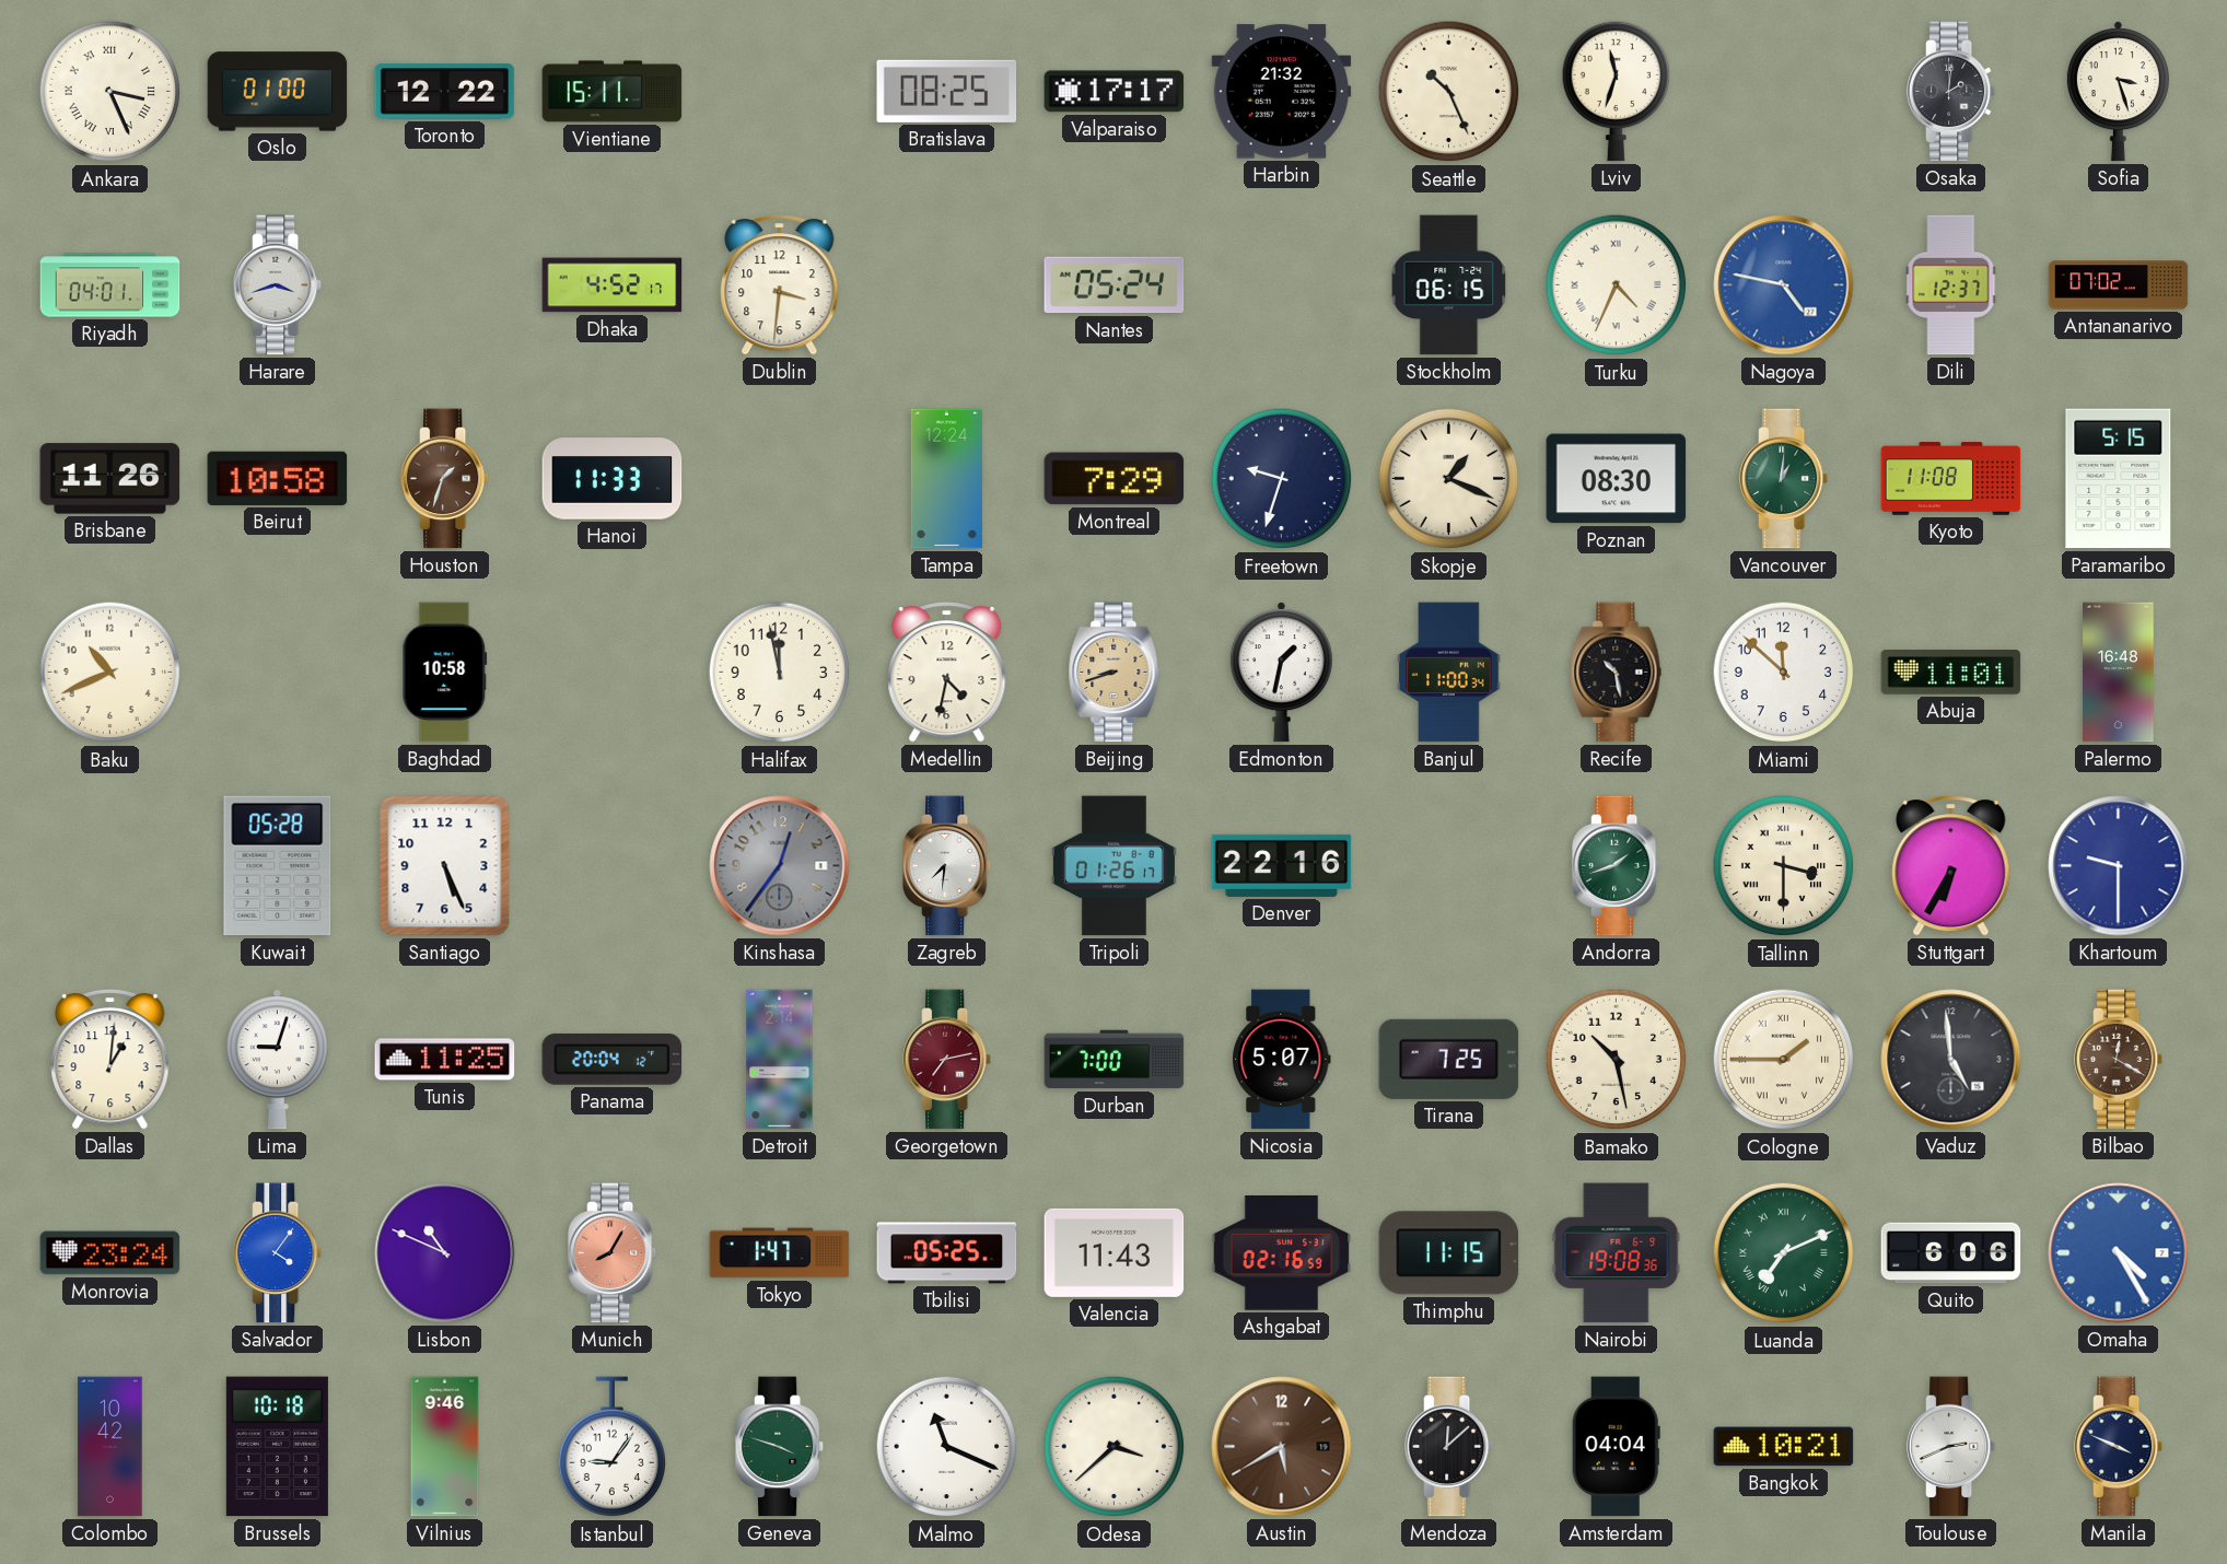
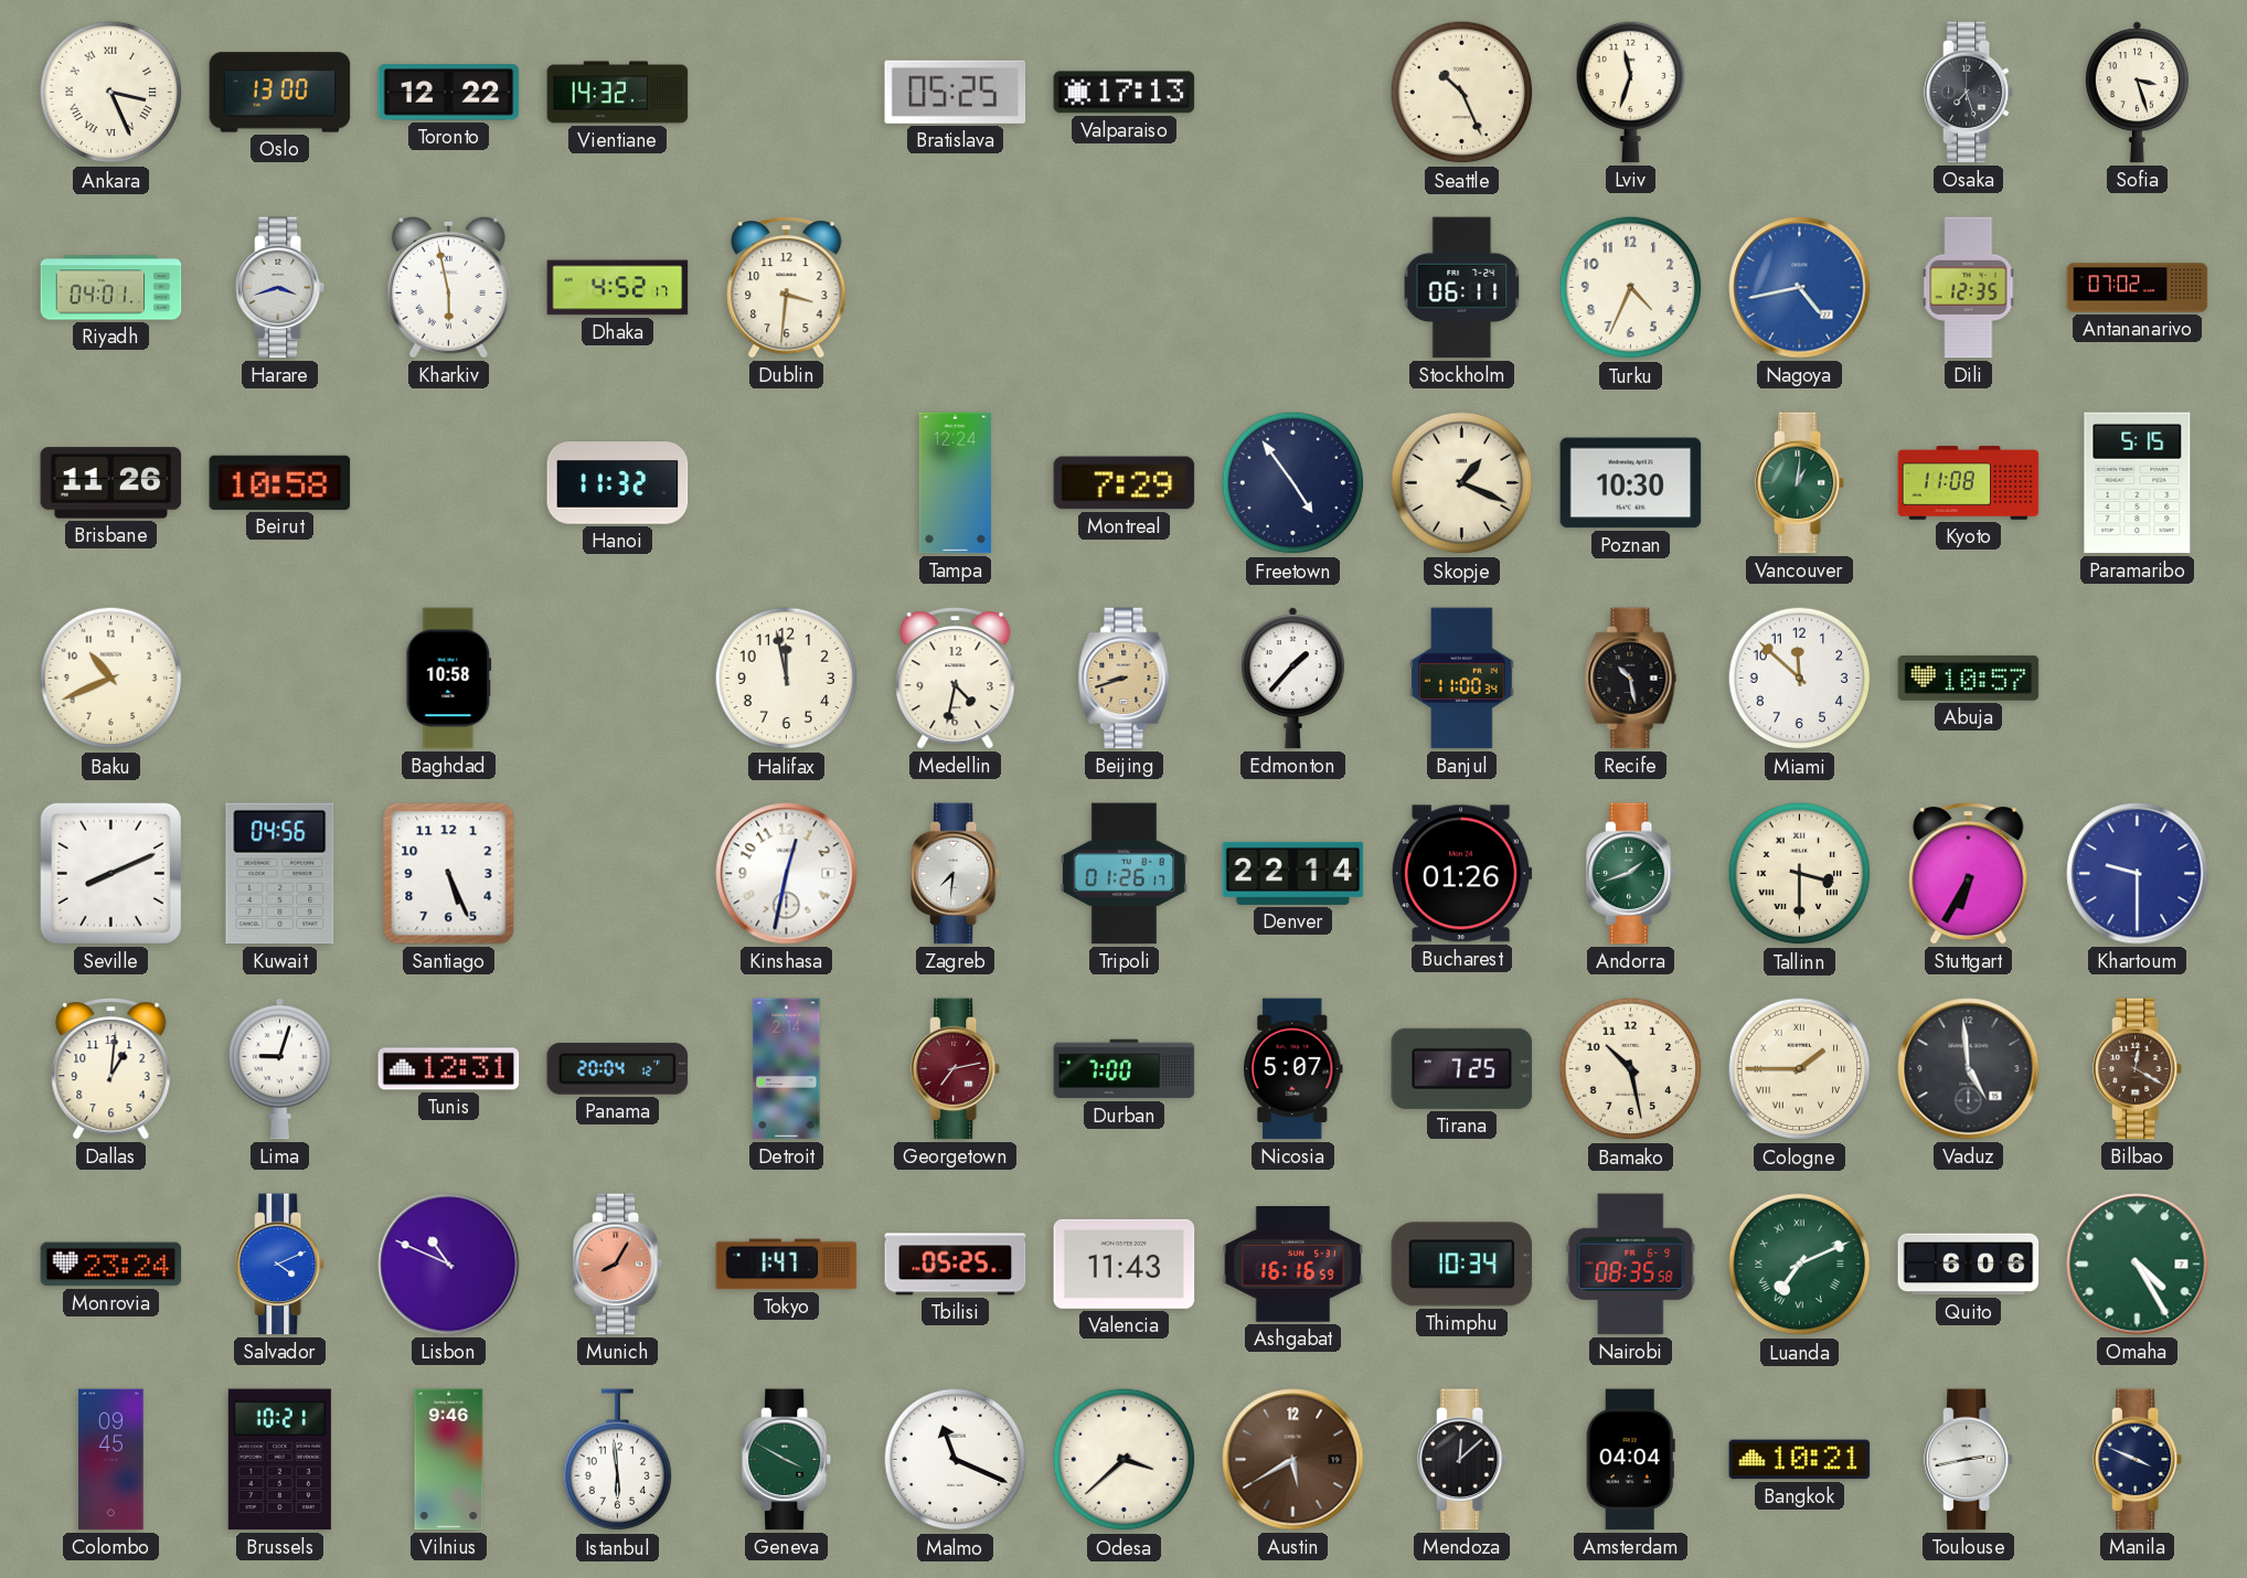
Oslo: 01:00 -> 13:00 (280, 93)
Vientiane: 15:11 -> 14:32 (618, 93)
Bratislava: 08:25 -> 05:25 (956, 92)
Valparaiso: 17:17 -> 17:13 (1125, 93)
Harbin: 21:32 -> none (1282, 92)
Osaka: 2:01 -> 7:27 (1969, 93)
Kharkiv: none -> 5:58 (448, 287)
Nantes: 05:24 -> none (1115, 285)
Stockholm: 06:15 -> 06:11 (1462, 288)
Turku numerals: Roman -> Arabic (1631, 288)
Nagoya: 4:47 -> 4:43 (1800, 288)
Dili: 12:37 -> 12:35 (1969, 288)
Houston: 1:33 -> none (445, 479)
Hanoi: 11:33 -> 11:32 (618, 483)
Freetown: 9:33 -> 4:54 (1293, 483)
Poznan: 08:30 -> 10:30 (1631, 483)
Edmonton: 1:32 -> 1:37 (1292, 679)
Abuja: 11:01 -> 10:57 (1969, 679)
Palermo: 16:48 -> none (2119, 673)
Seville: none -> 8:11 (110, 873)
Kuwait: 05:28 -> 04:56 (280, 874)
Kinshasa: 12:36 -> 12:32 (787, 874)
Kinshasa dial: grey -> white (787, 874)
Denver: 22:16 -> 22:14 (1293, 873)
Bucharest: none -> 01:26 (1461, 874)
Tunis: 11:25 -> 12:31 (449, 1069)
Salvador: 4:06 -> 4:11 (280, 1265)
Ashgabat: 02:16 -> 16:16 (1293, 1265)
Thimphu: 11:15 -> 10:34 (1462, 1265)
Nairobi: 19:08 -> 08:35 (1631, 1265)
Omaha dial: blue -> green (2138, 1265)
Colombo: 10:42 -> 09:45 (111, 1460)
Brussels: 10:18 -> 10:21 (279, 1460)
Istanbul: 9:06 -> 5:59 (618, 1460)
Geneva: 3:48 -> 3:50 (787, 1460)
Toulouse: 2:41 -> 2:43 (1969, 1460)
